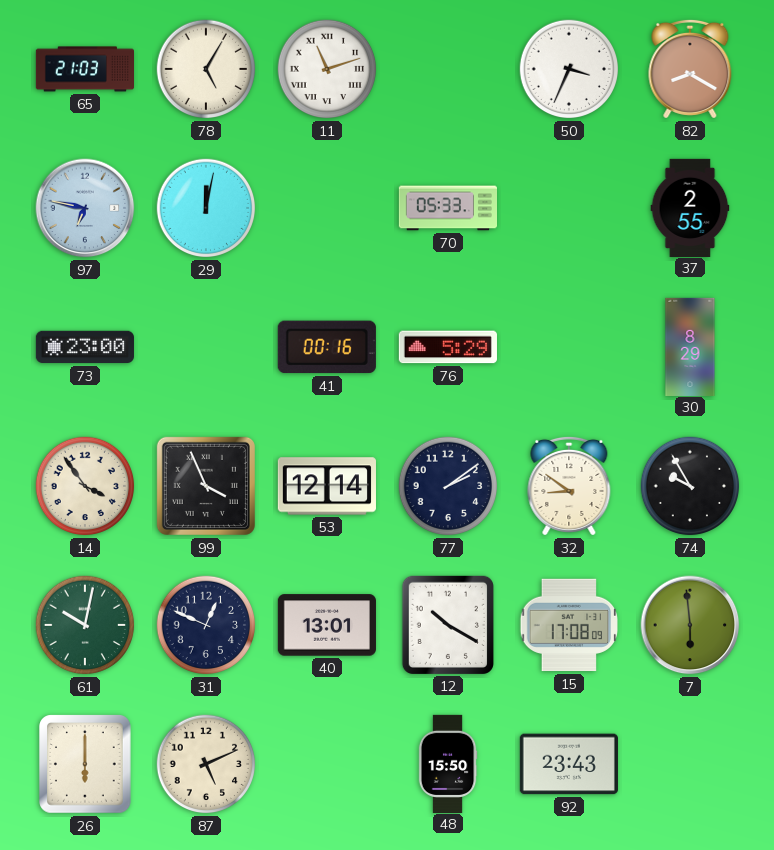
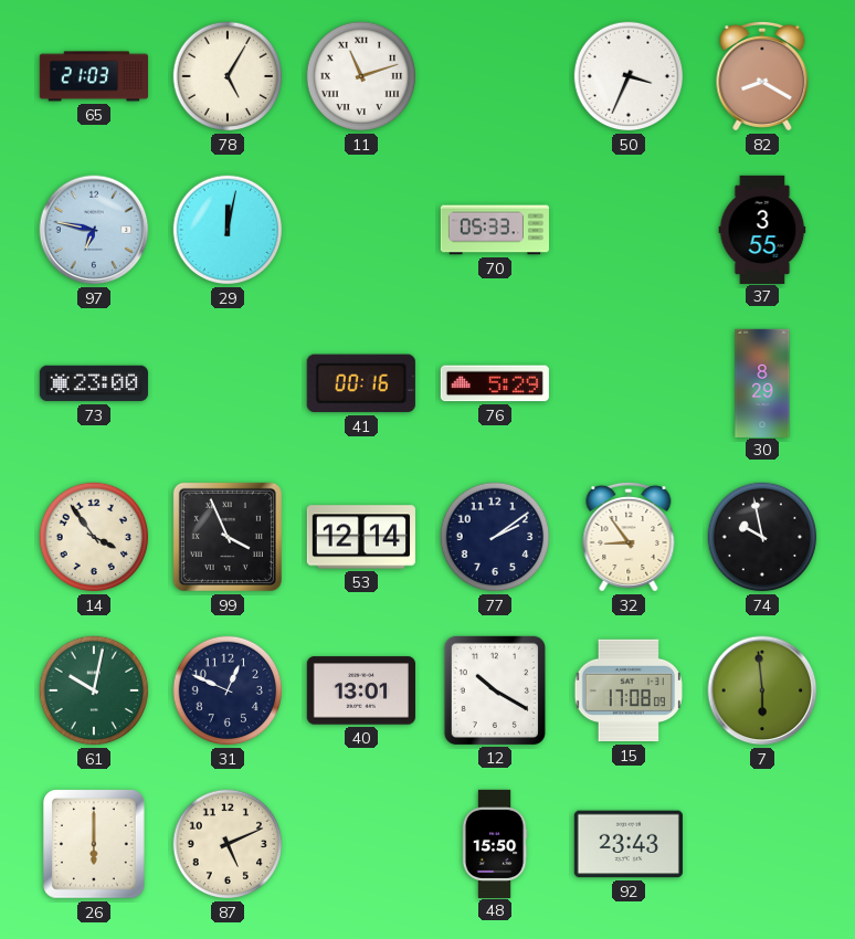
37: 2:55 -> 3:55 (762, 229)
32: 8:51 -> 8:54 (629, 537)
74: 9:55 -> 9:58 (762, 537)
